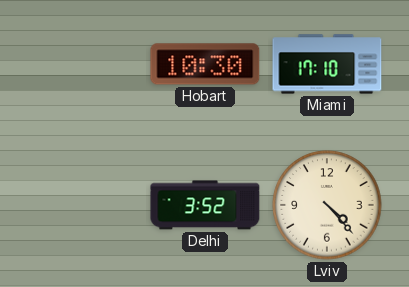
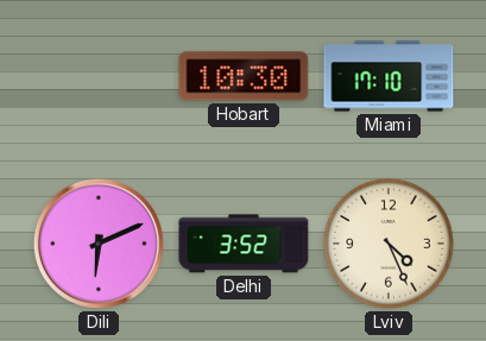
Dili: none -> 6:11 (99, 244)
Lviv: 4:23 -> 4:26 (389, 244)
